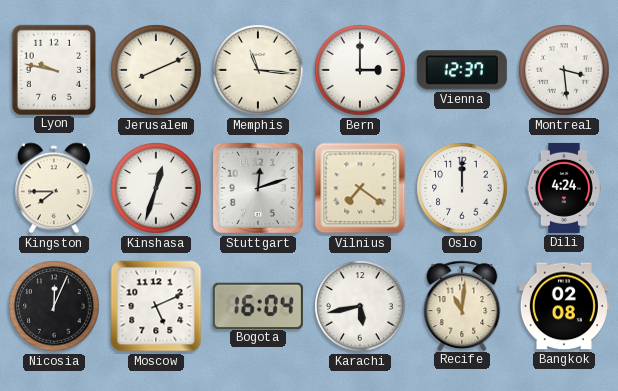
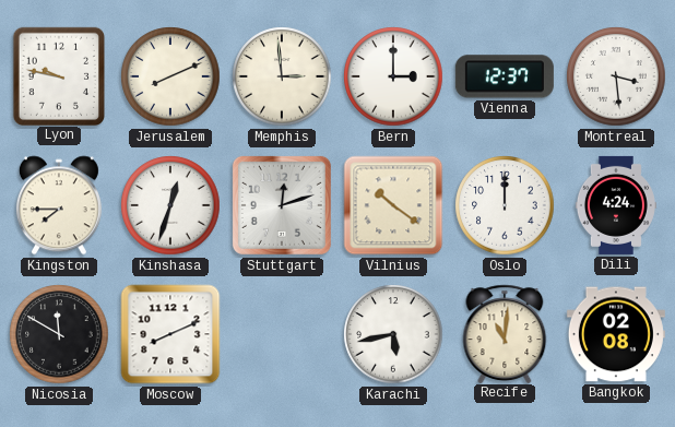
Memphis: 11:16 -> 2:59 (282, 76)
Vilnius: 7:21 -> 10:21 (393, 205)
Nicosia: 12:04 -> 11:50 (59, 334)
Moscow: 5:11 -> 8:11 (170, 334)
Bogota: 16:04 -> none (258, 305)
